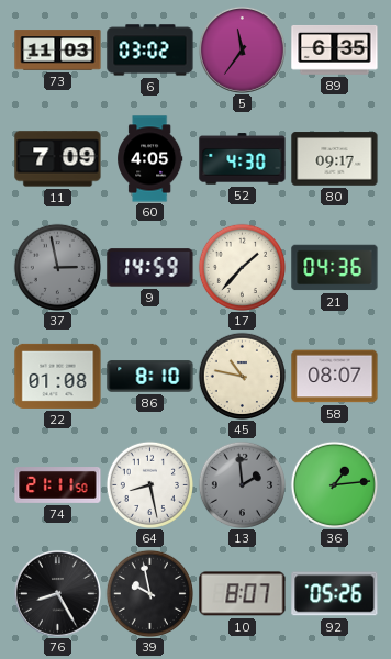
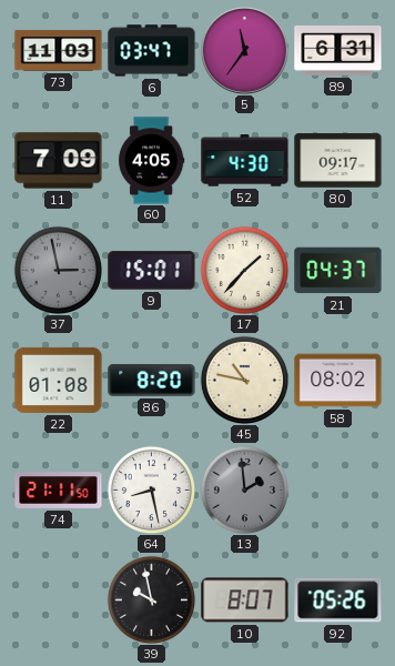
6: 03:02 -> 03:47 (152, 51)
89: 6:35 -> 6:31 (338, 51)
9: 14:59 -> 15:01 (152, 271)
21: 04:36 -> 04:37 (338, 271)
86: 8:10 -> 8:20 (152, 381)
58: 08:07 -> 08:02 (338, 381)
36: 1:14 -> none (334, 484)
76: 8:25 -> none (57, 593)
